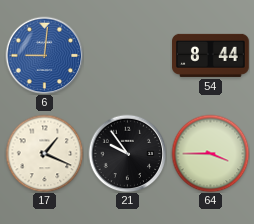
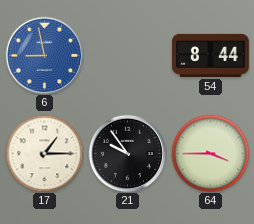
6: 9:01 -> 8:58 (44, 55)
17: 1:19 -> 1:15 (44, 153)
